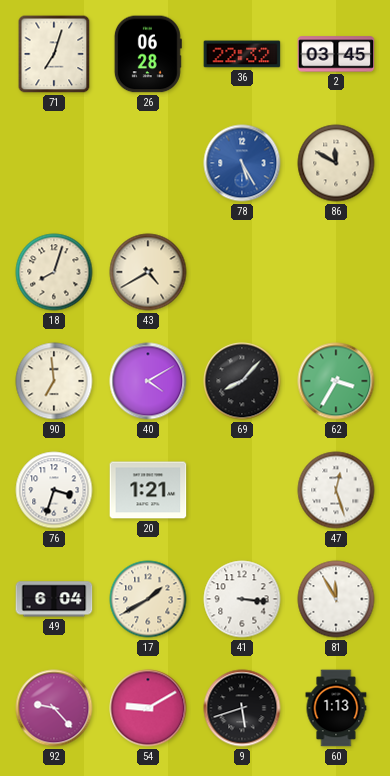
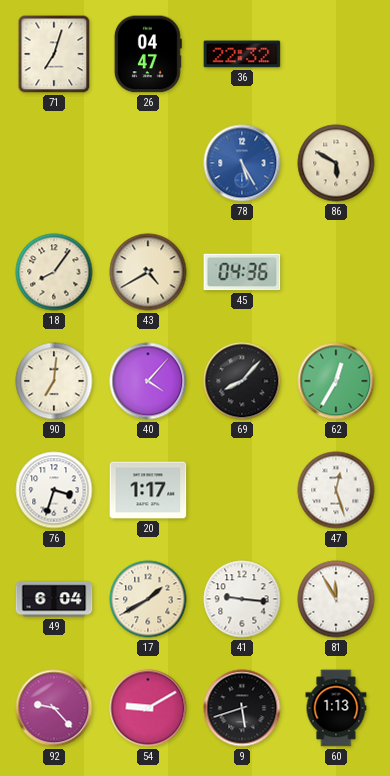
26: 06:28 -> 04:47 (148, 54)
2: 03:45 -> none (336, 54)
86: 11:50 -> 5:50 (336, 163)
18: 8:03 -> 8:06 (54, 272)
45: none -> 04:36 (242, 272)
90: 6:59 -> 7:01 (54, 381)
40: 4:10 -> 4:07 (148, 381)
62: 3:35 -> 12:35 (336, 381)
20: 1:21 -> 1:17 (148, 490)
41: 3:16 -> 9:16 (242, 599)
